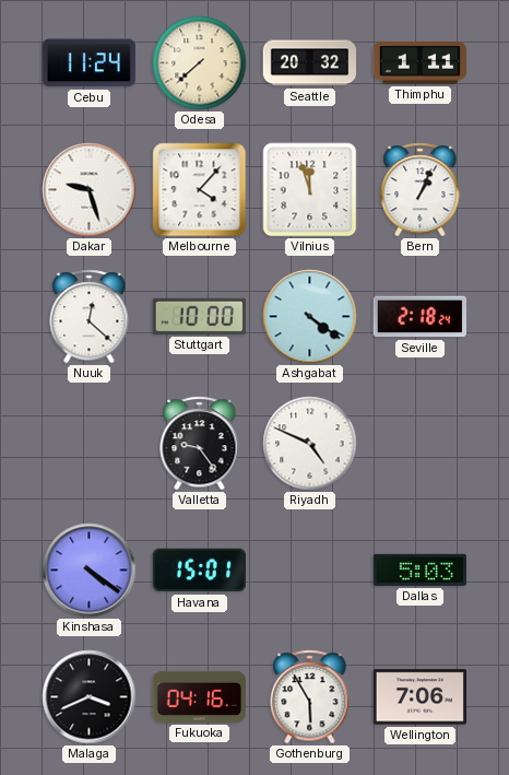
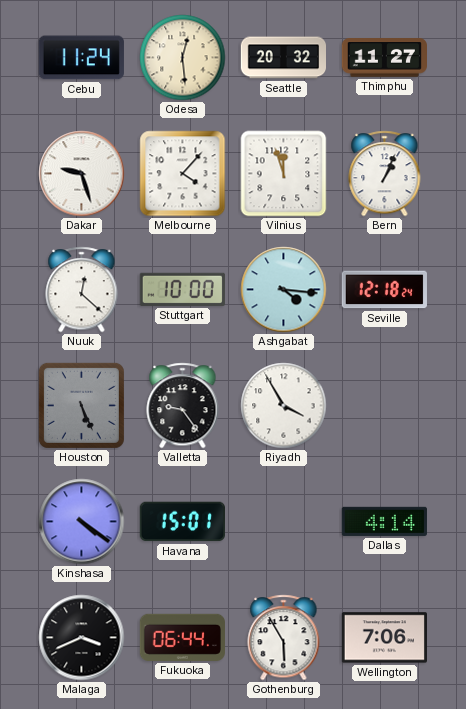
Odesa: 7:38 -> 12:29 (183, 58)
Thimphu: 1:11 -> 11:27 (384, 58)
Ashgabat: 4:21 -> 4:16 (284, 290)
Seville: 2:18 -> 12:18 (384, 290)
Houston: none -> 5:26 (81, 405)
Riyadh: 4:49 -> 3:55 (284, 406)
Dallas: 5:03 -> 4:14 (384, 521)
Fukuoka: 04:16 -> 06:44 (182, 637)
